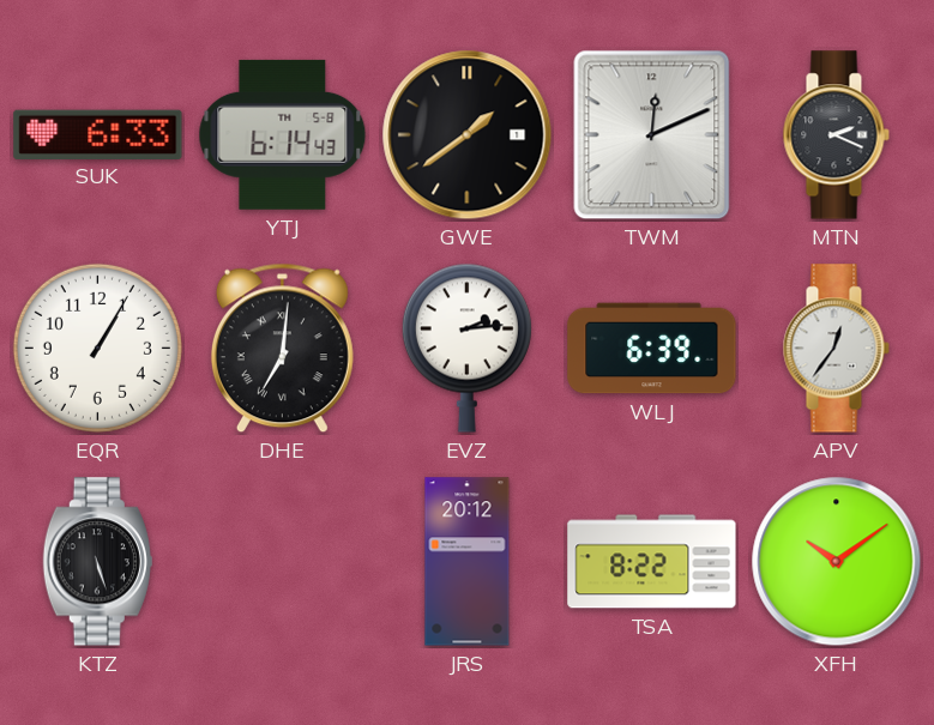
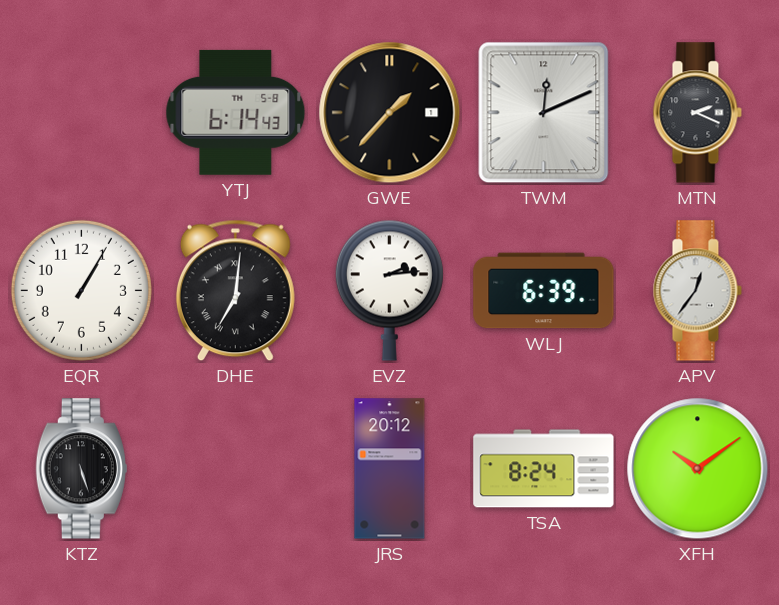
SUK: 6:33 -> none (98, 134)
GWE: 1:39 -> 1:37 (390, 113)
TSA: 8:22 -> 8:24 (544, 469)
